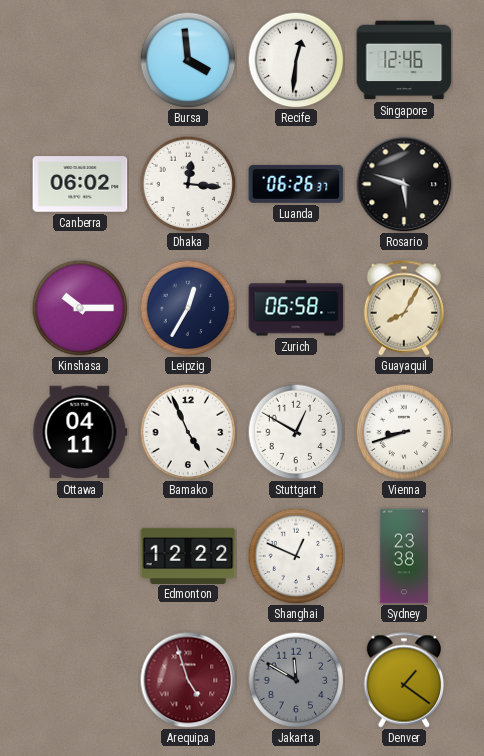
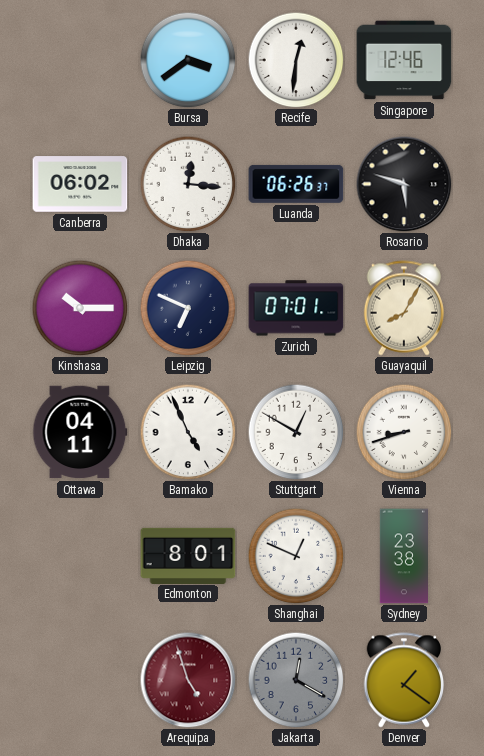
Bursa: 3:59 -> 3:39 (188, 60)
Leipzig: 12:35 -> 6:49 (188, 308)
Zurich: 06:58 -> 07:01 (296, 308)
Edmonton: 12:22 -> 8:01 (188, 555)
Jakarta: 11:50 -> 12:20 (296, 680)
